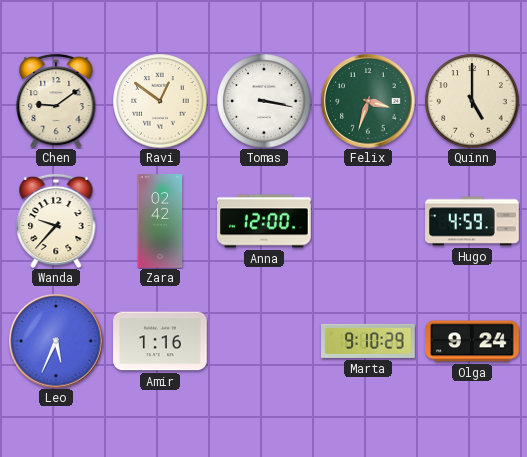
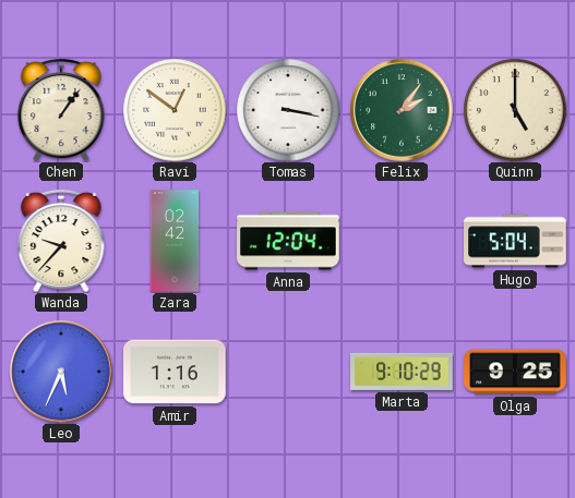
Chen: 9:09 -> 1:06 (61, 110)
Felix: 3:33 -> 2:06 (402, 110)
Anna: 12:00 -> 12:04 (288, 241)
Hugo: 4:59 -> 5:04 (515, 241)
Olga: 9:24 -> 9:25 (515, 372)
